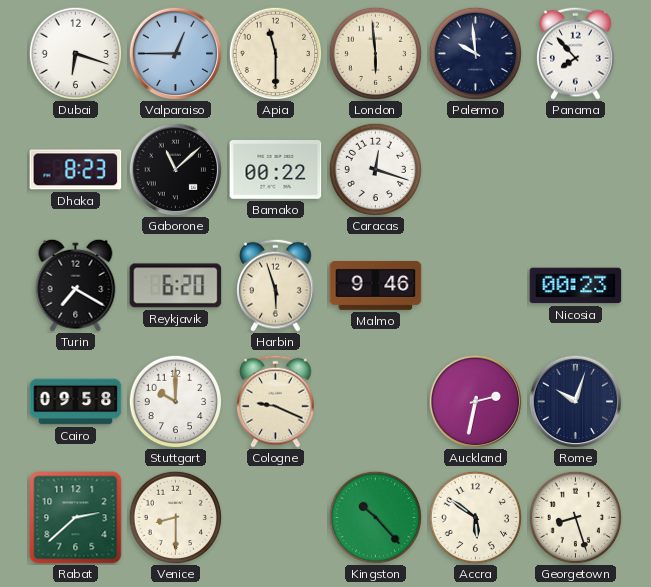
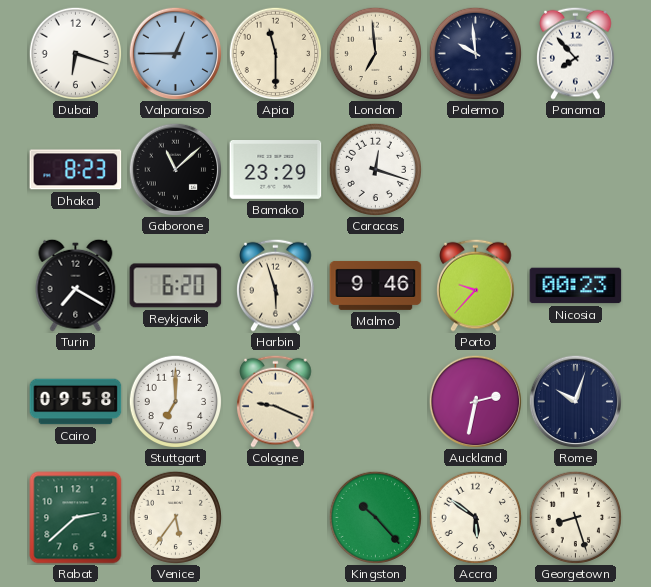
London: 5:59 -> 6:59 (375, 53)
Bamako: 00:22 -> 23:29 (276, 170)
Porto: none -> 9:37 (476, 285)
Stuttgart: 10:00 -> 7:00 (175, 401)
Venice: 8:30 -> 5:36 (175, 517)
